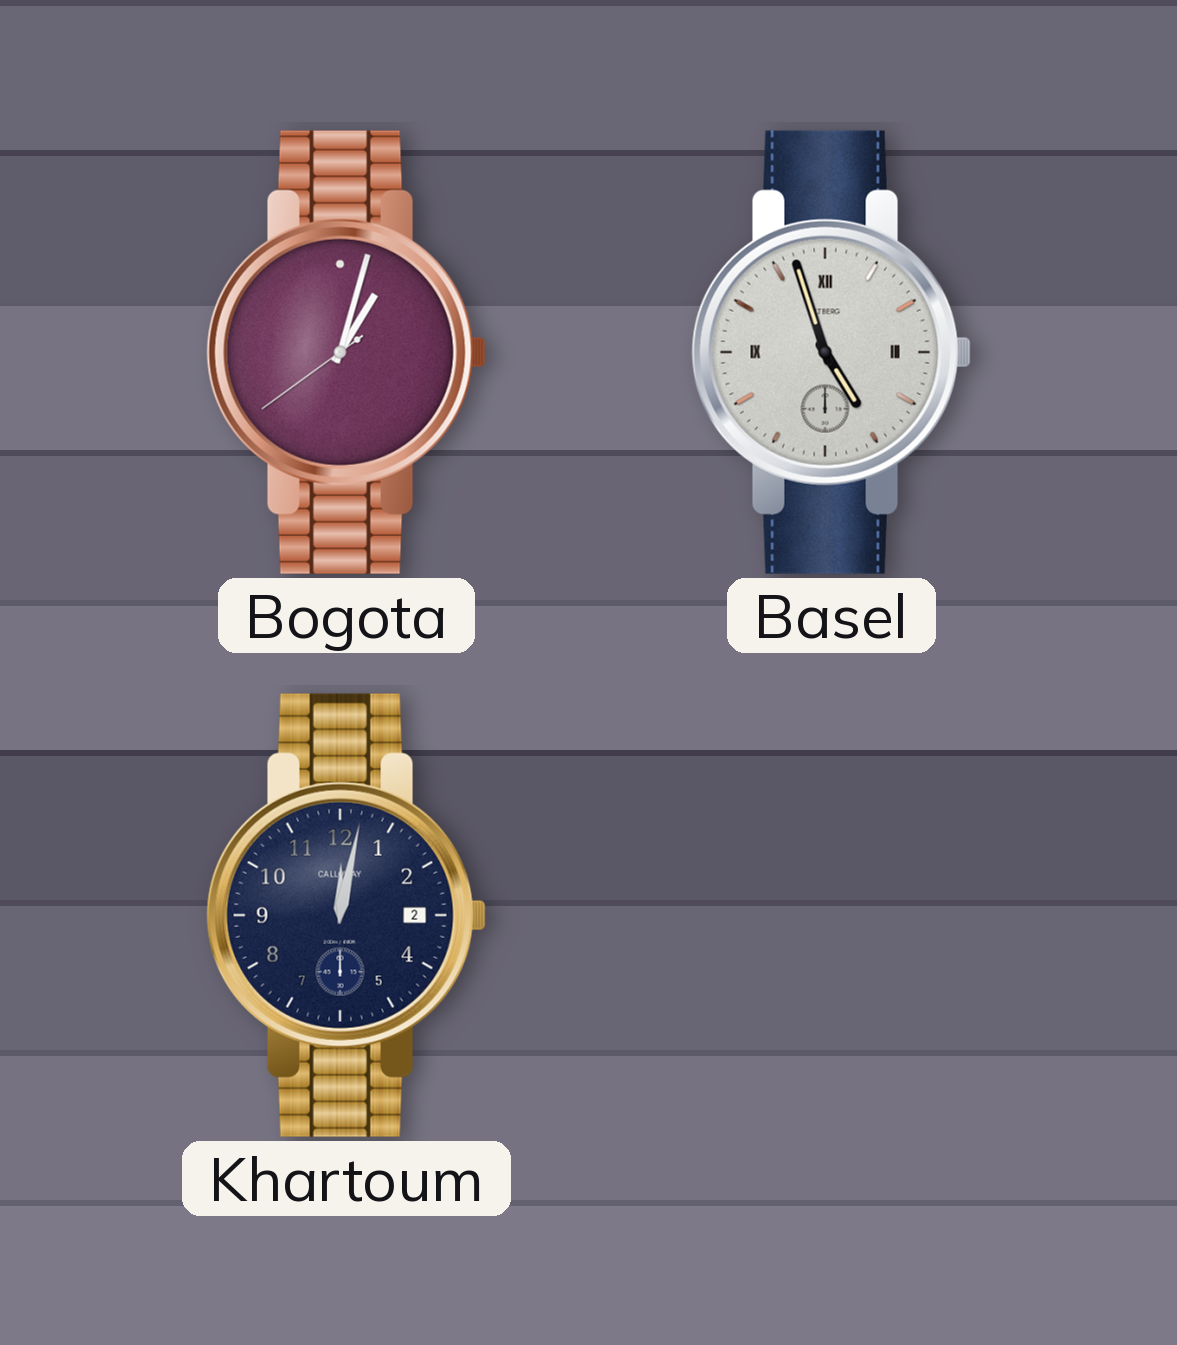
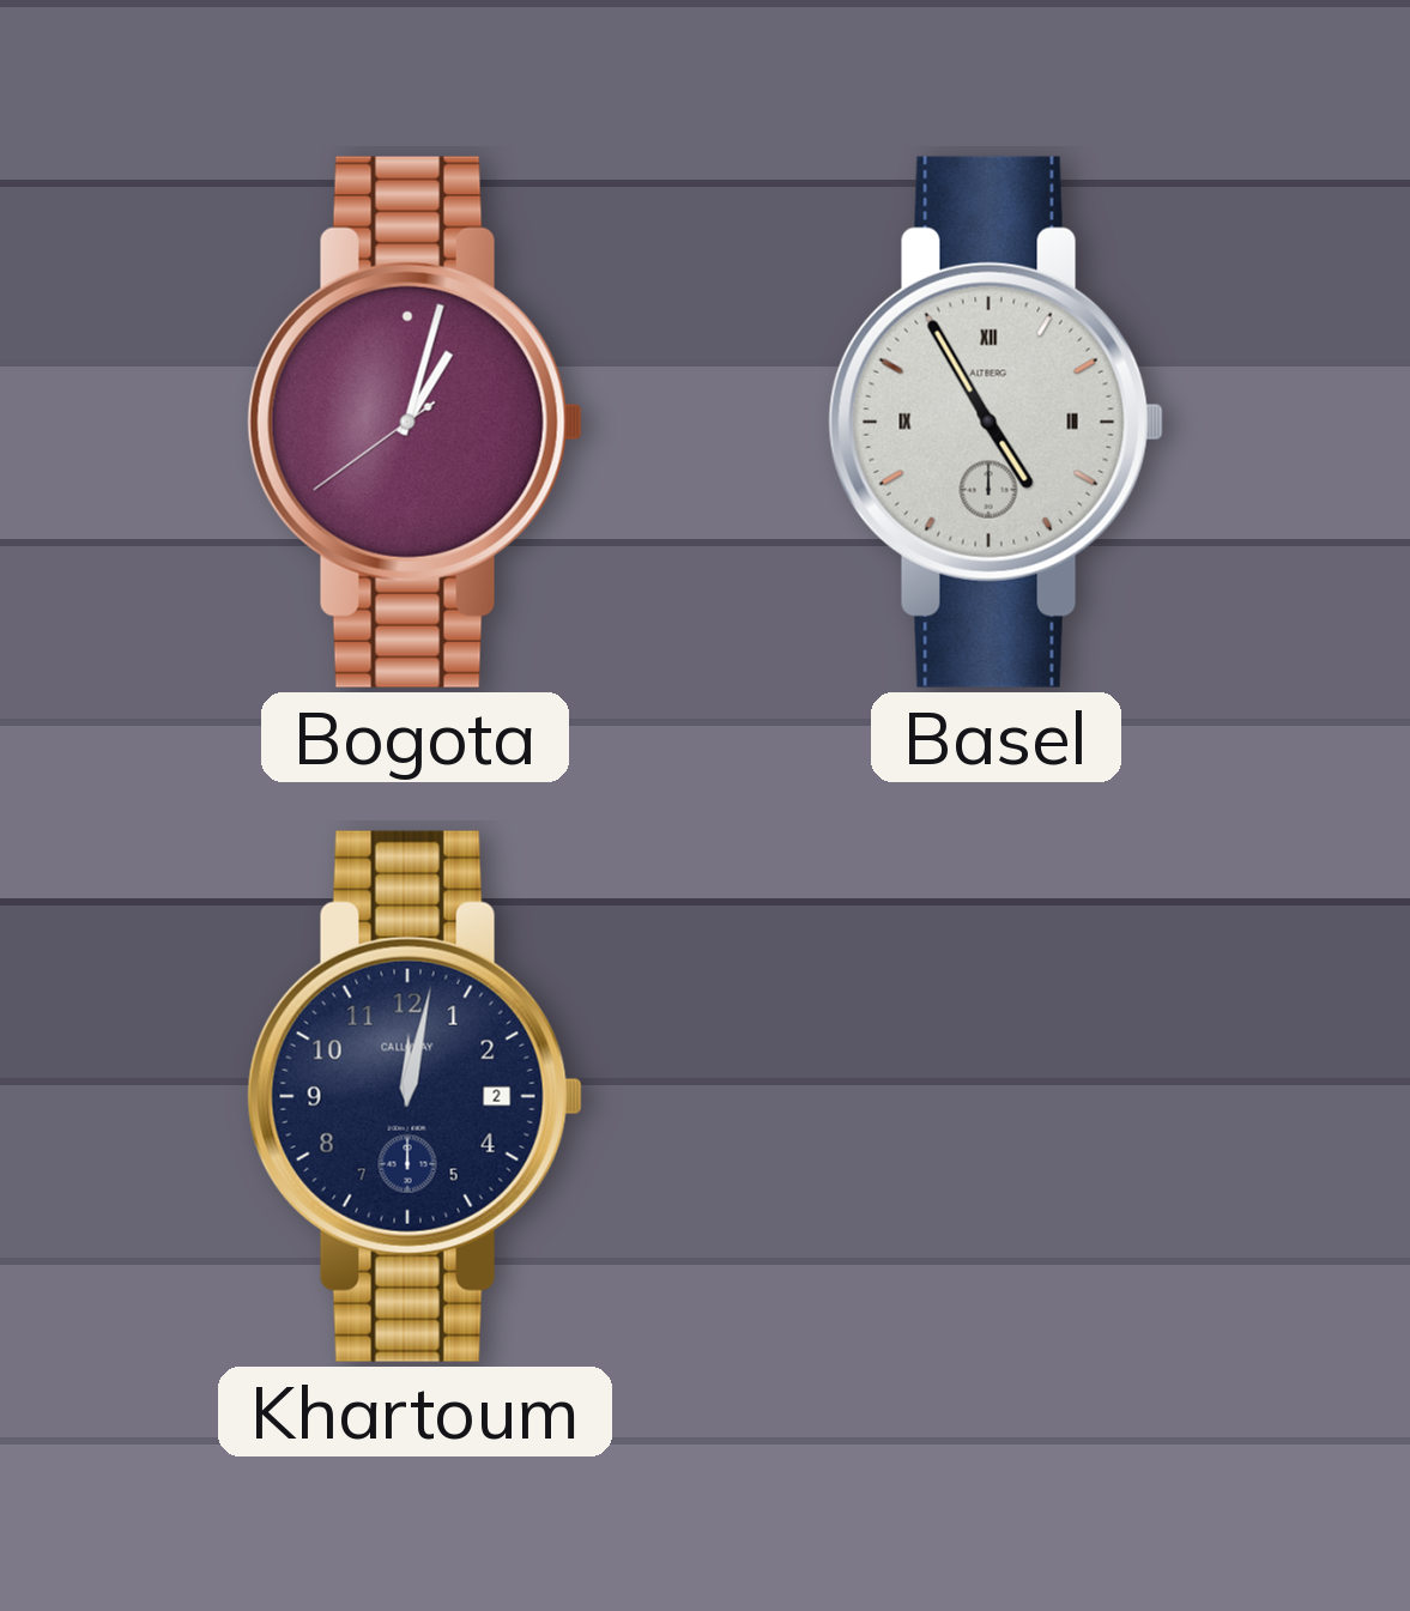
Basel: 4:57 -> 4:55 (996, 422)
